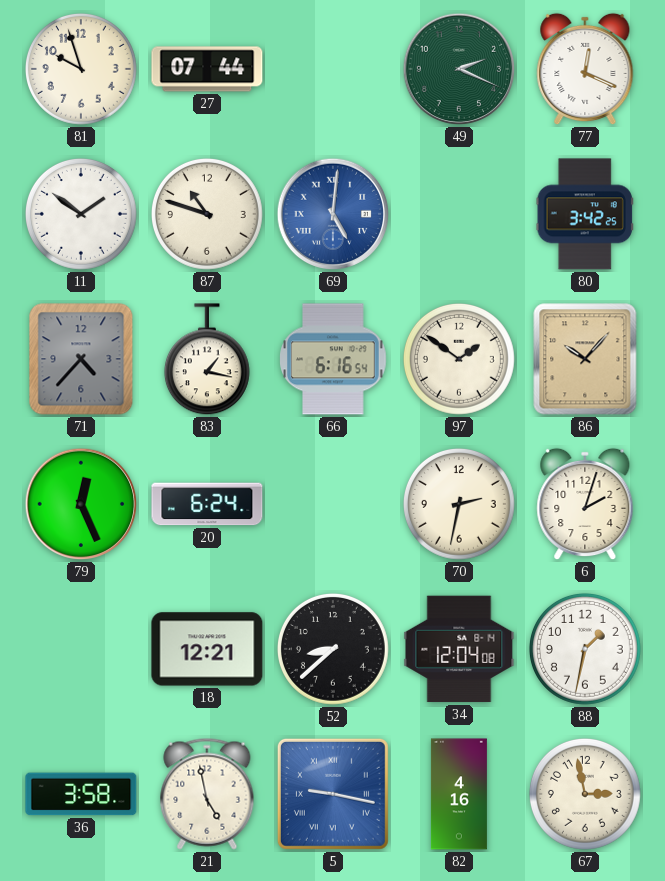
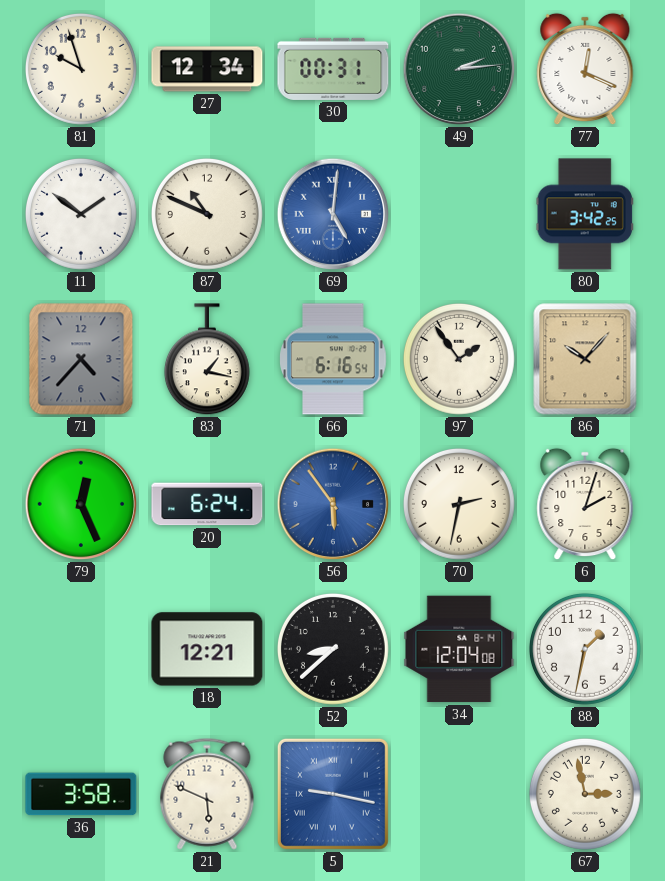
27: 07:44 -> 12:34 (207, 69)
30: none -> 00:31 (333, 69)
49: 2:19 -> 2:14 (459, 69)
87: 10:48 -> 10:49 (207, 214)
97: 1:51 -> 1:54 (459, 359)
56: none -> 5:54 (333, 504)
21: 4:58 -> 5:49 (207, 794)
82: 4:16 -> none (459, 794)
